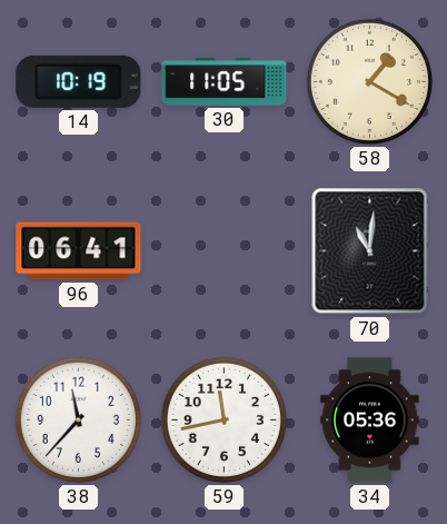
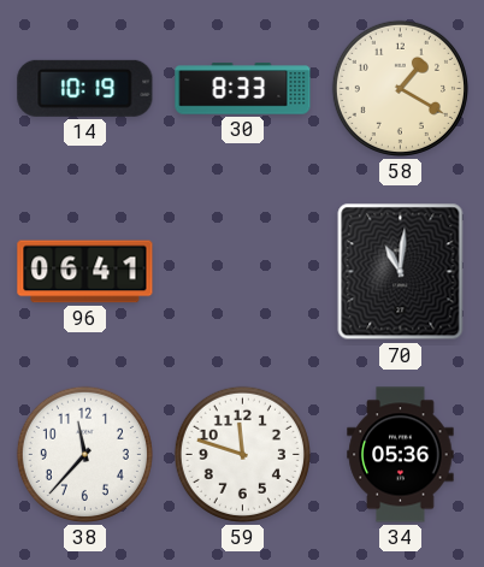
30: 11:05 -> 8:33 (243, 89)
59: 11:43 -> 11:48 (242, 454)
